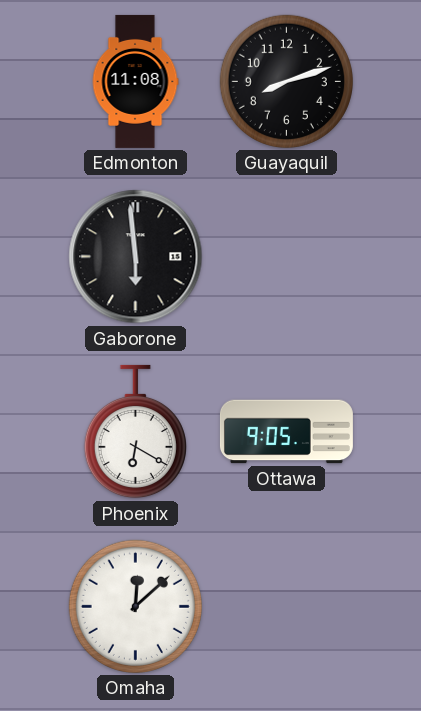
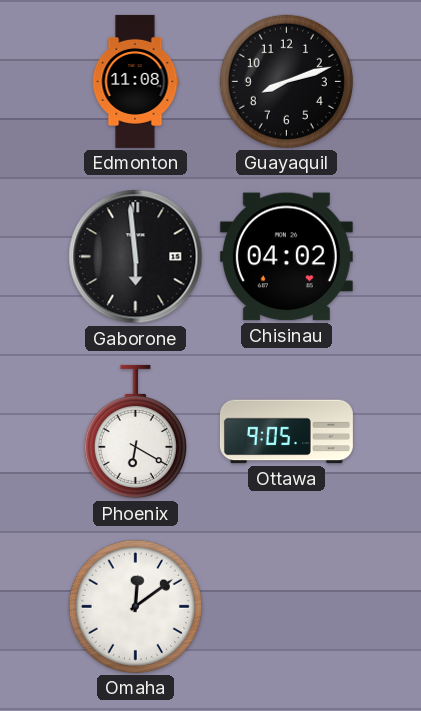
Chisinau: none -> 04:02 (286, 257)
Omaha: 12:08 -> 12:09 (135, 606)
